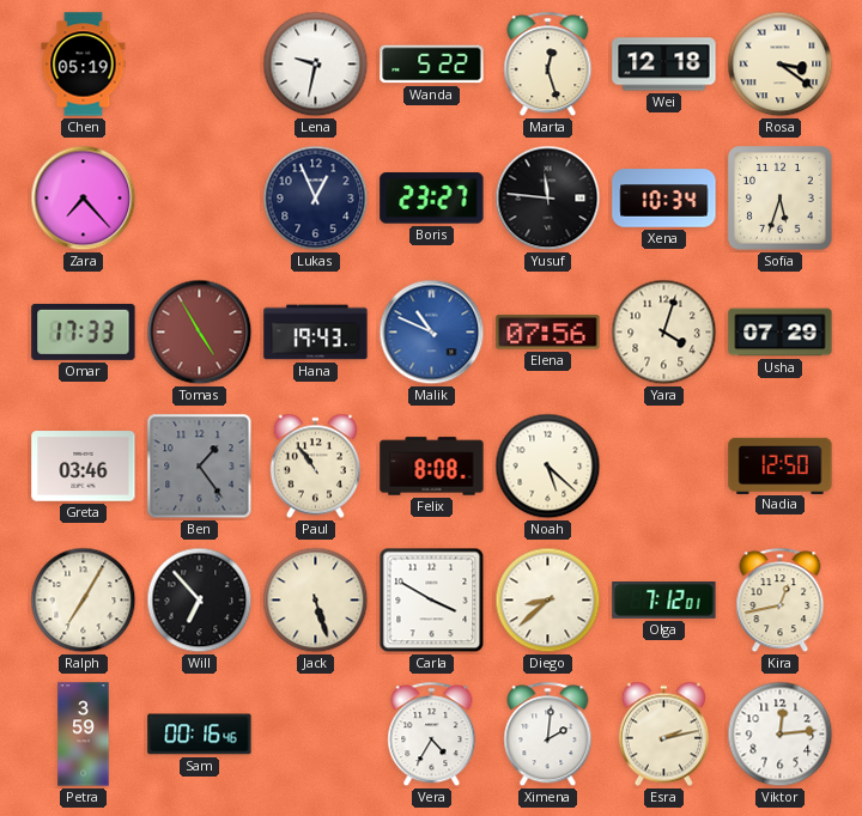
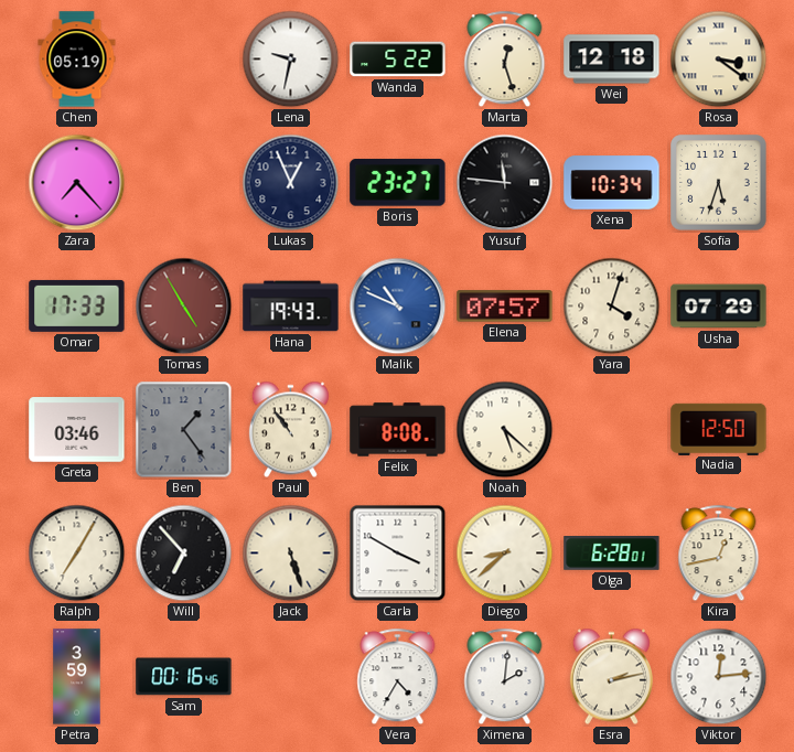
Elena: 07:56 -> 07:57 (505, 307)
Olga: 7:12 -> 6:28 (612, 554)
